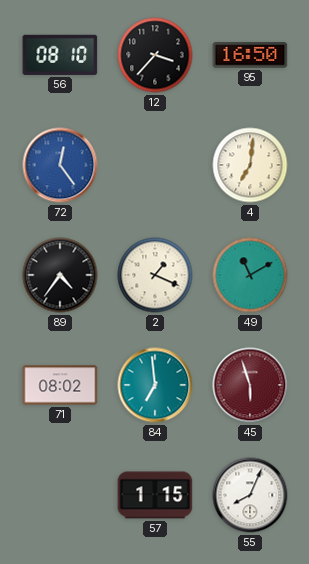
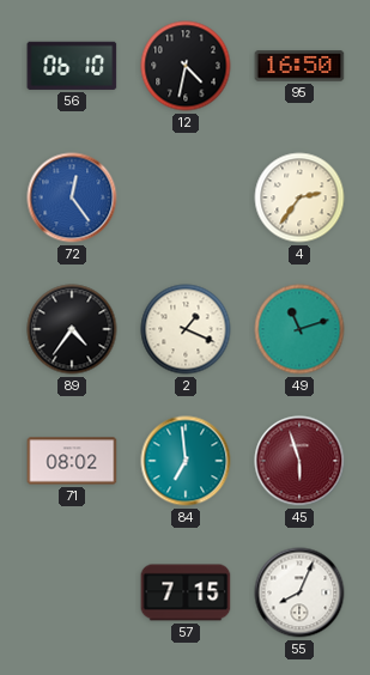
56: 08:10 -> 06:10 (72, 66)
12: 3:37 -> 4:32 (186, 66)
4: 7:01 -> 2:36 (299, 197)
49: 11:10 -> 11:12 (299, 329)
57: 1:15 -> 7:15 (186, 592)
